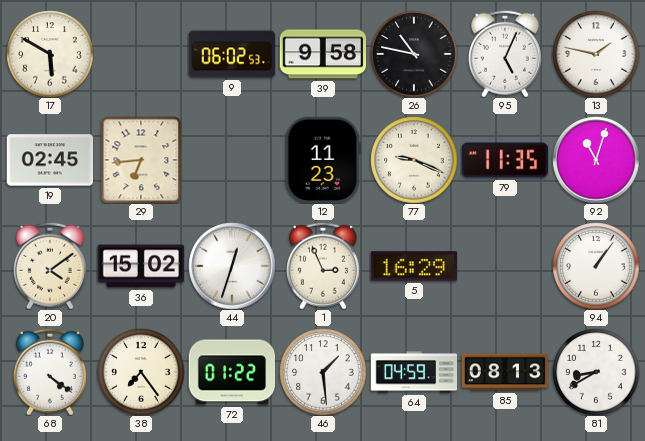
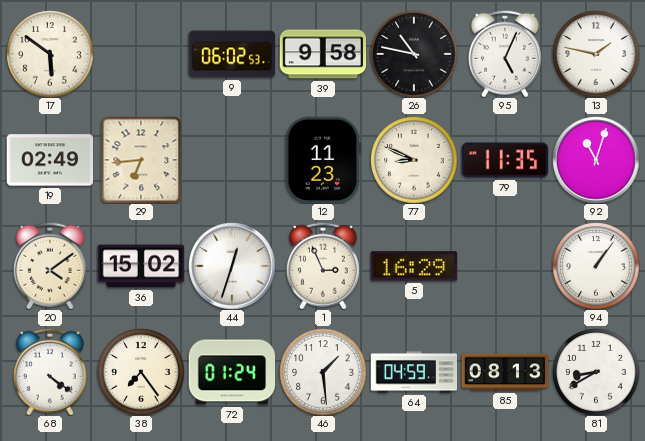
17: 5:50 -> 5:51 (50, 54)
19: 02:45 -> 02:49 (50, 160)
77: 9:19 -> 8:49 (414, 160)
72: 01:22 -> 01:24 (232, 372)
